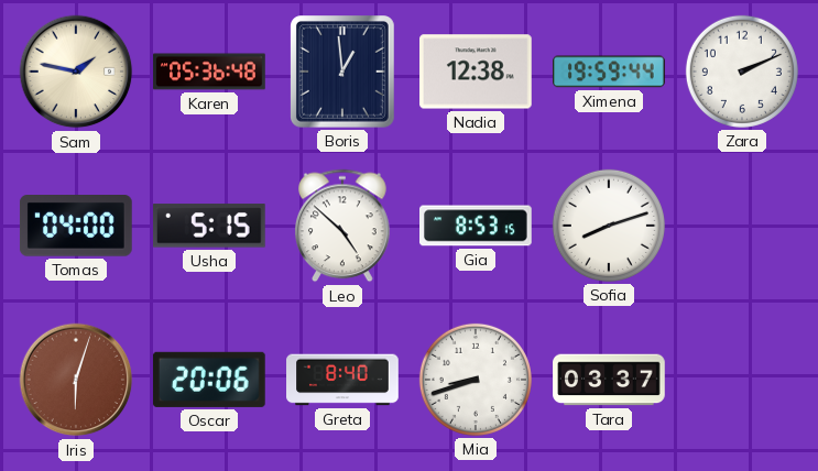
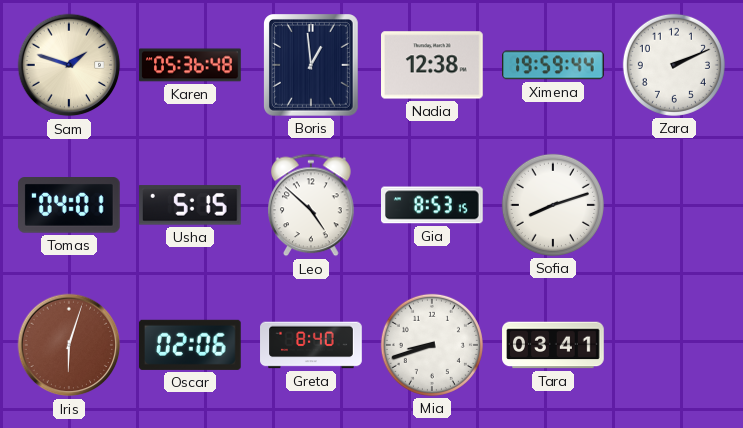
Sam: 1:47 -> 1:48 (69, 65)
Tomas: 04:00 -> 04:01 (69, 206)
Oscar: 20:06 -> 02:06 (190, 345)
Tara: 03:37 -> 03:41 (553, 345)
